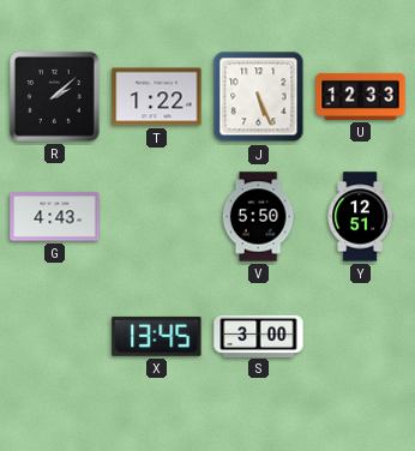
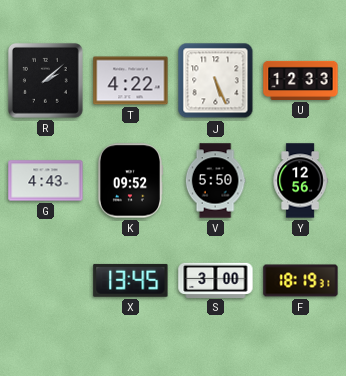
T: 1:22 -> 4:22 (131, 81)
K: none -> 09:52 (130, 181)
Y: 12:51 -> 12:56 (300, 181)
F: none -> 18:19 (301, 281)
